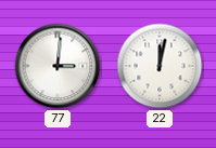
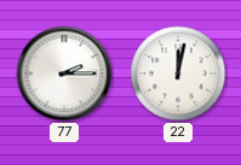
77: 3:01 -> 2:15 (64, 73)
